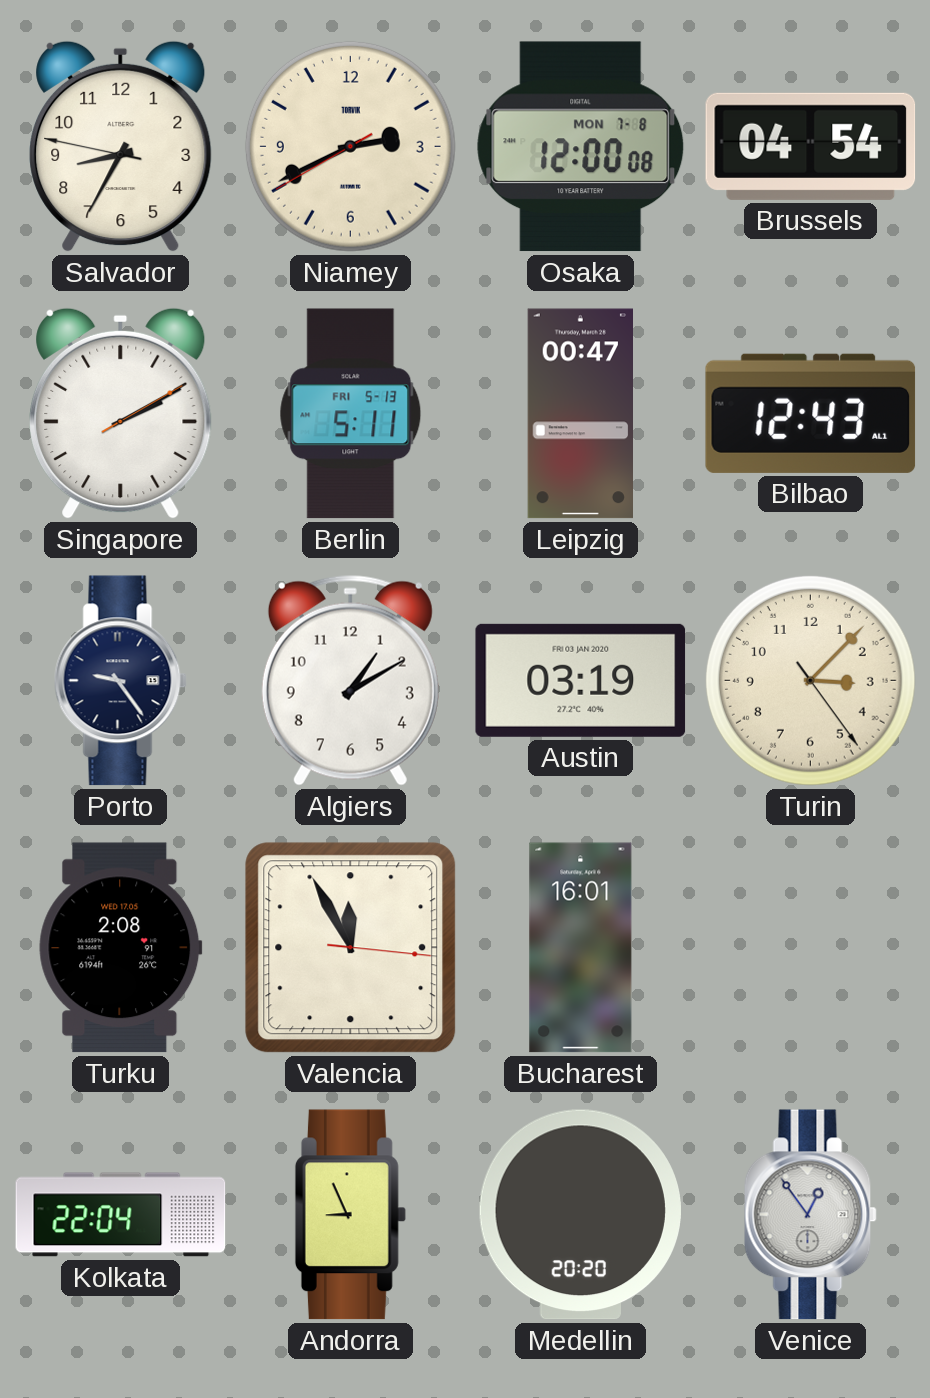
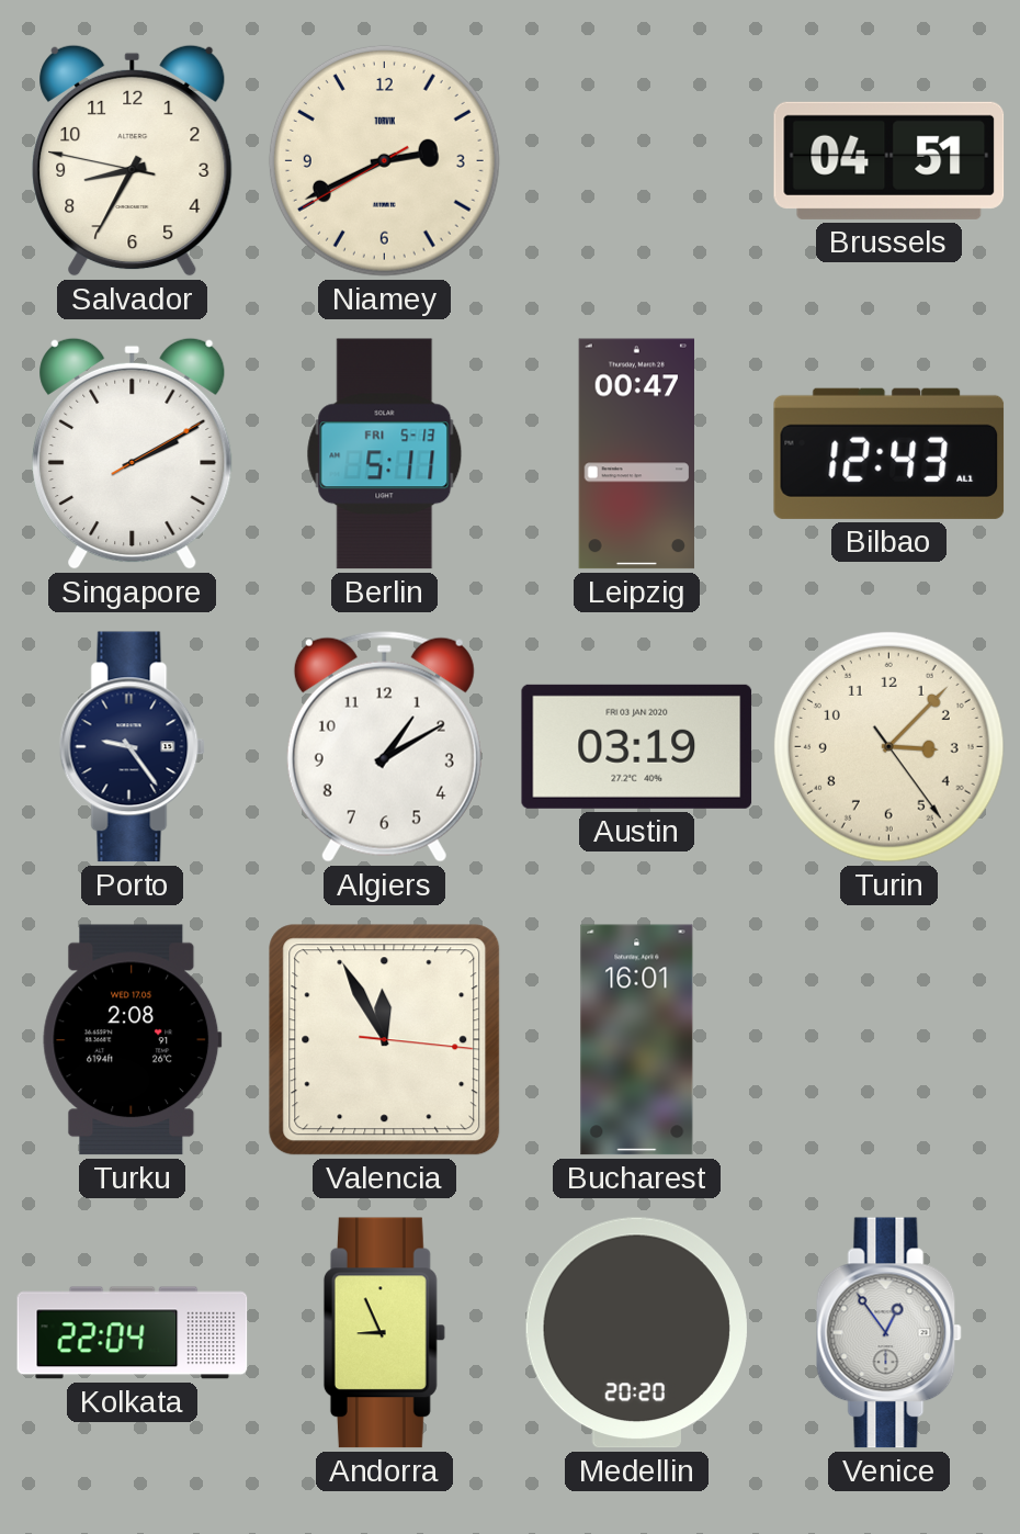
Osaka: 12:00 -> none (581, 147)
Brussels: 04:54 -> 04:51 (889, 160)
